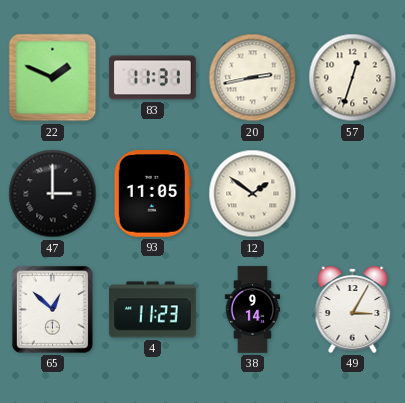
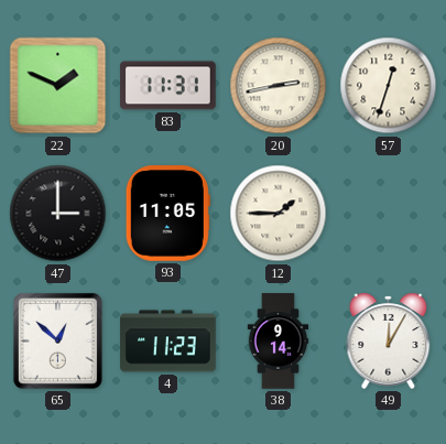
12: 1:51 -> 1:45 (279, 214)
49: 3:05 -> 12:05 (389, 340)
